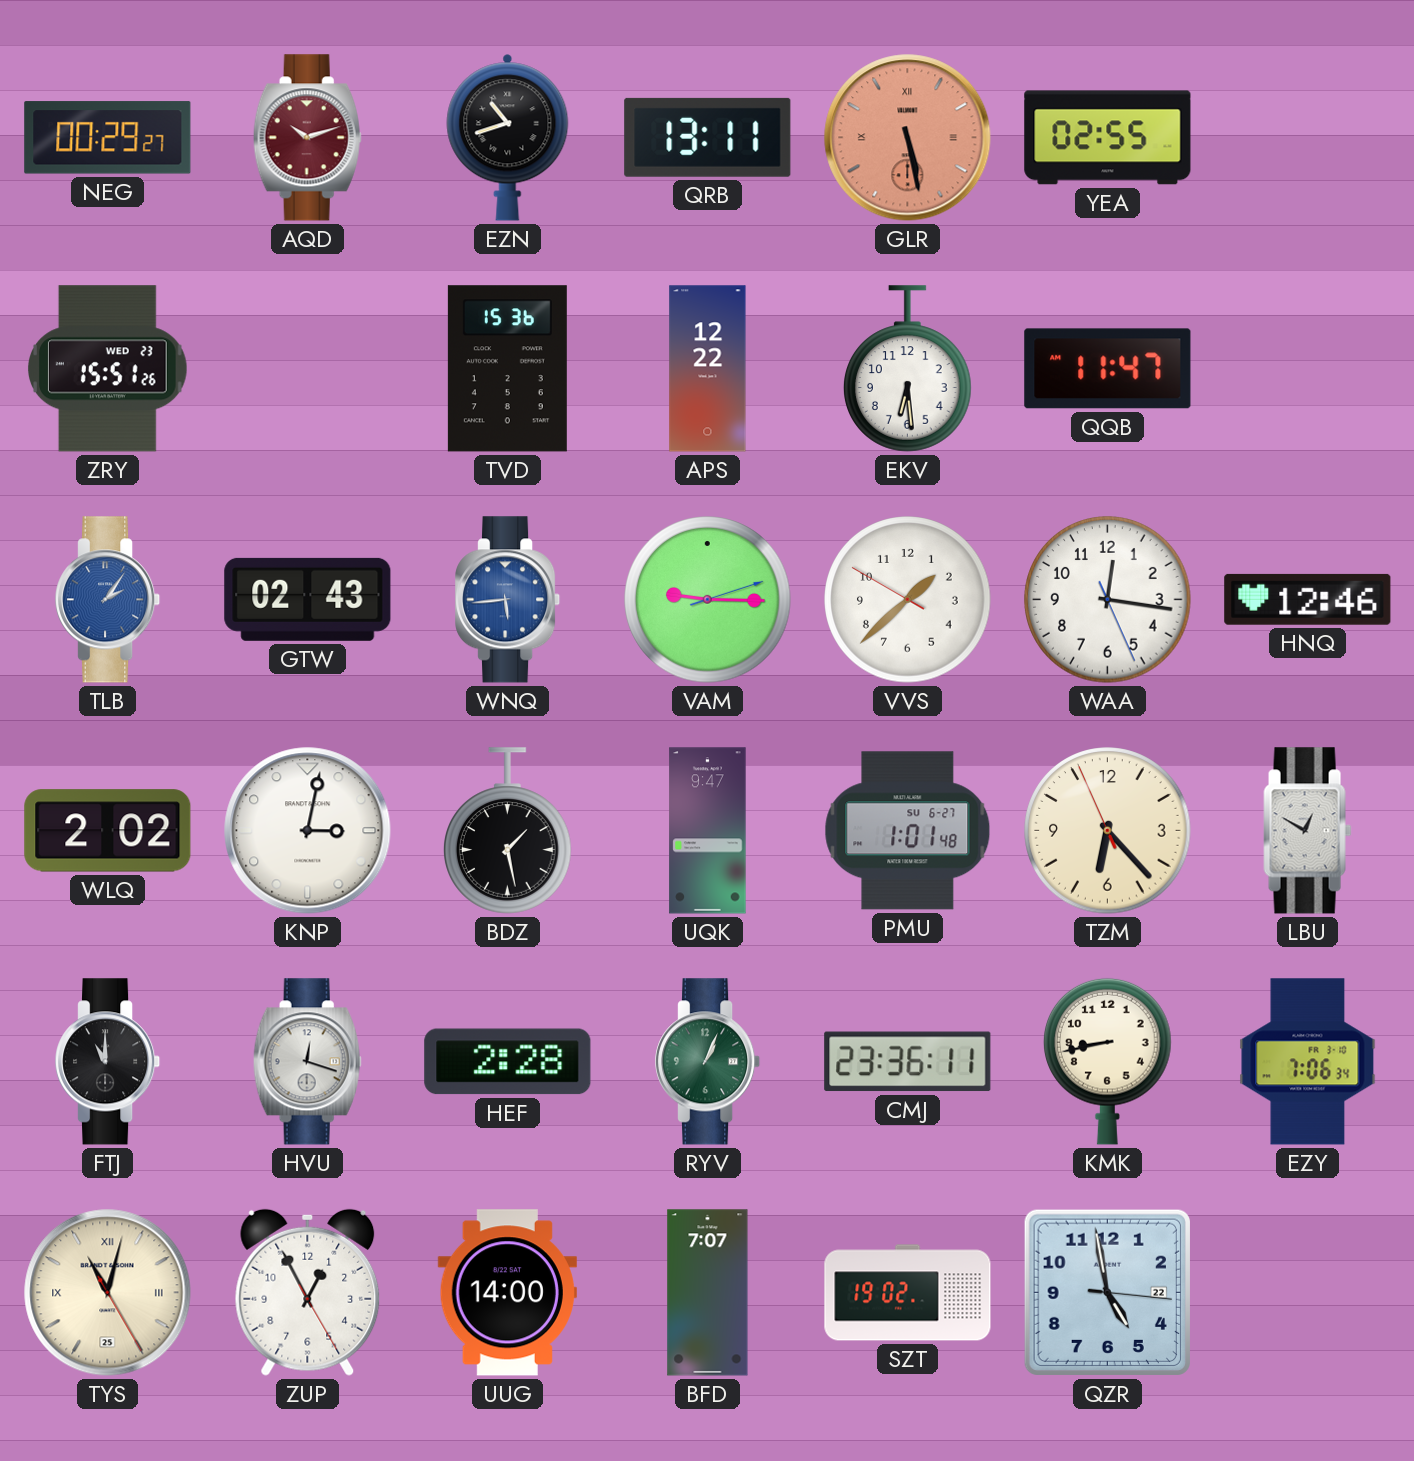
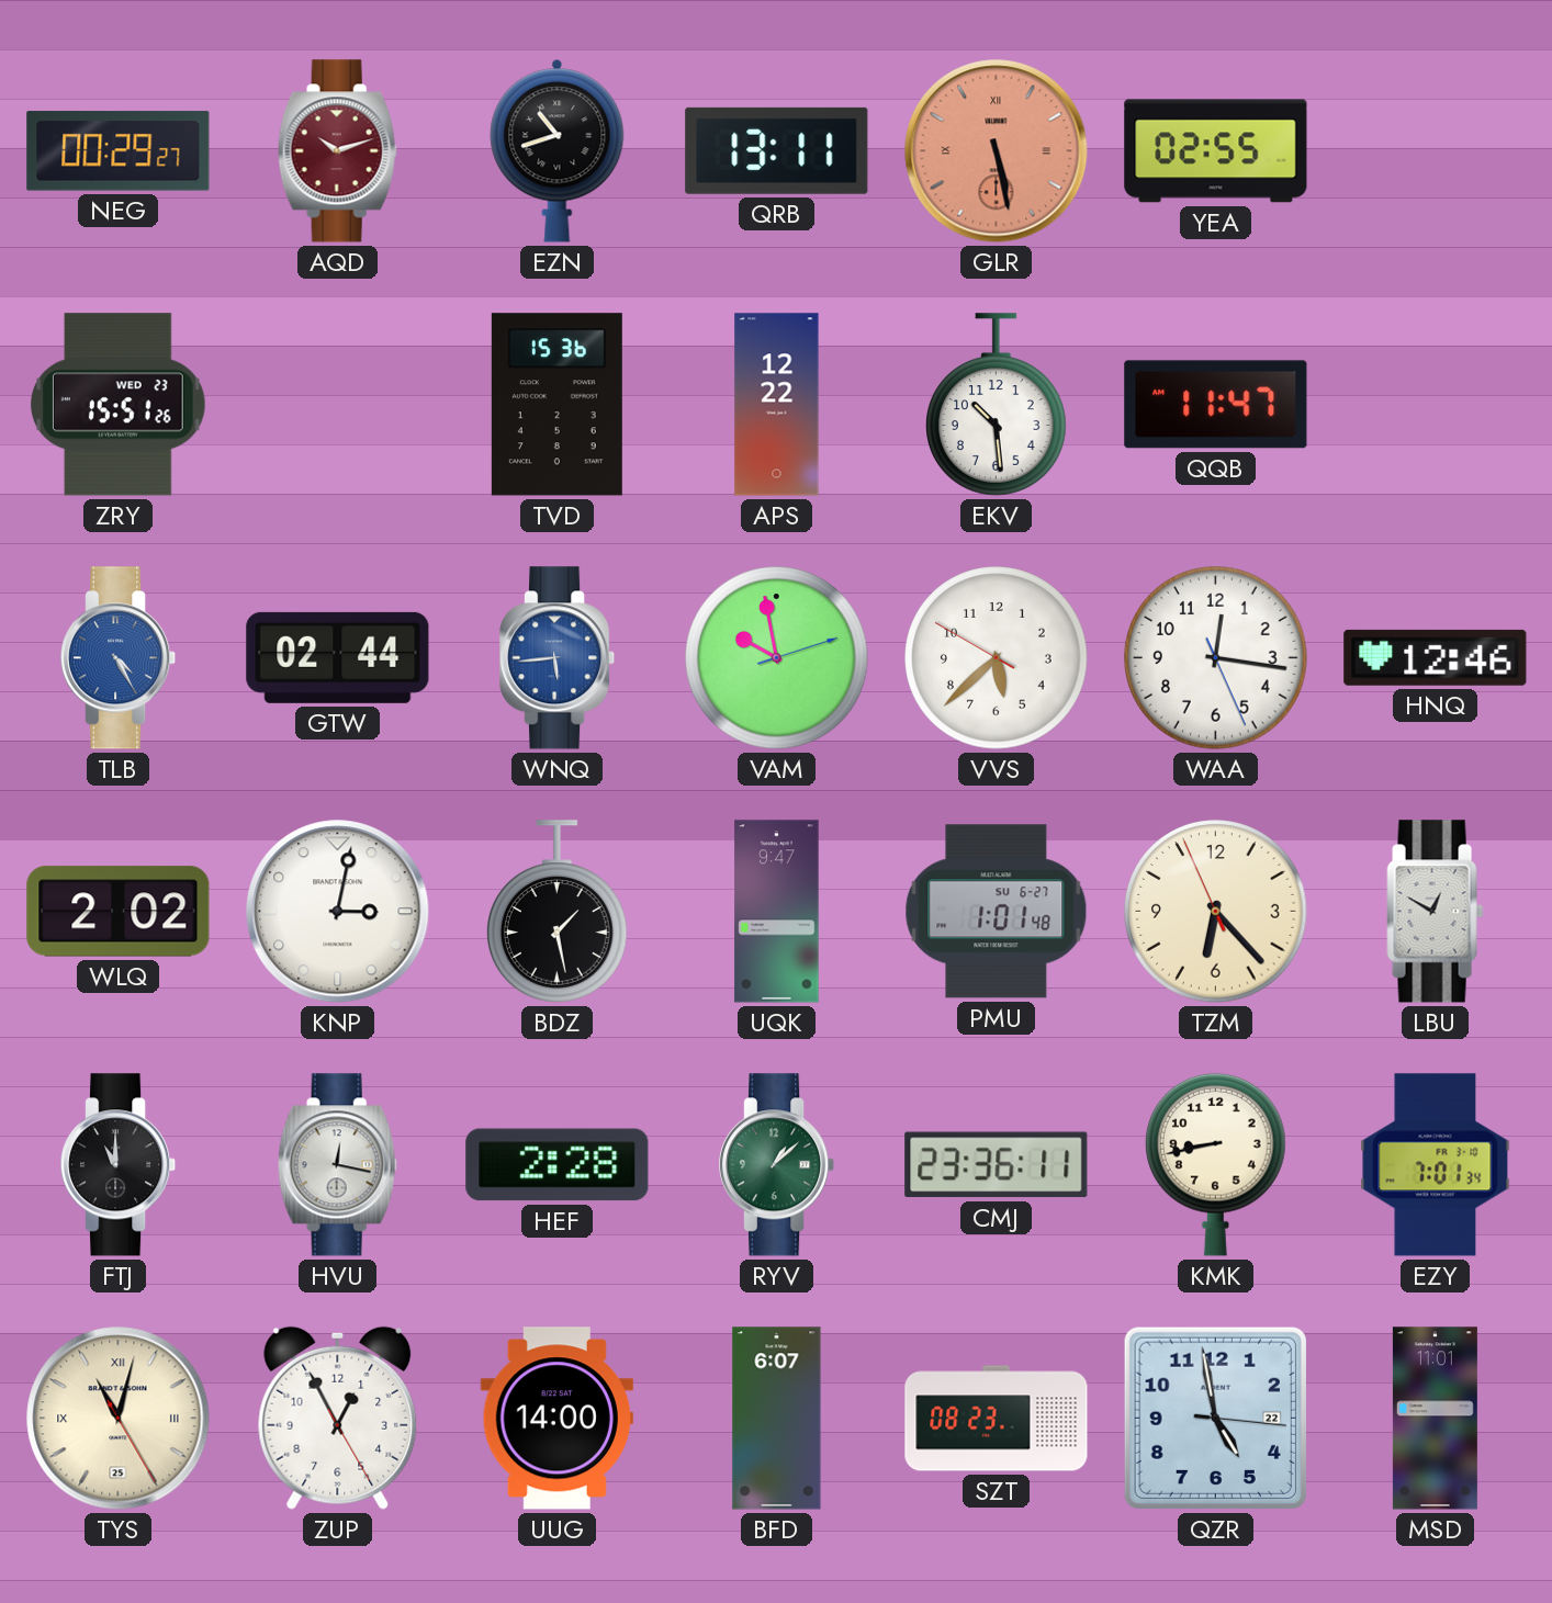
EKV: 6:29 -> 10:29 (997, 405)
TLB: 2:06 -> 4:25 (120, 658)
GTW: 02:43 -> 02:44 (338, 657)
VAM: 9:15 -> 9:58 (777, 658)
VVS: 1:37 -> 5:37 (997, 658)
HVU: 12:18 -> 12:17 (337, 1165)
RYV: 1:04 -> 1:08 (778, 1165)
EZY: 7:06 -> 7:01 (1436, 1165)
BFD: 7:07 -> 6:07 (777, 1419)
SZT: 19:02 -> 08:23 (997, 1419)
MSD: none -> 11:01 (1435, 1419)
